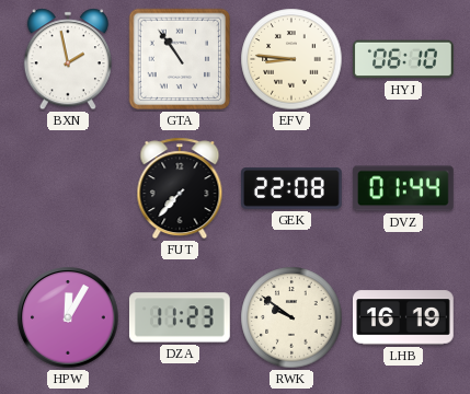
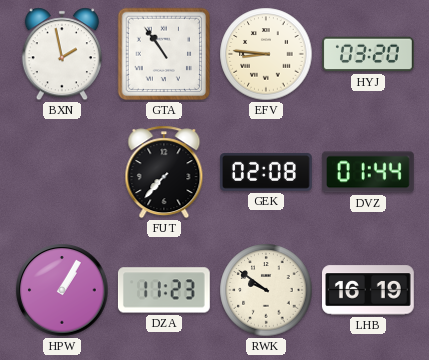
HYJ: 06:10 -> 03:20 (369, 54)
GEK: 22:08 -> 02:08 (267, 172)
HPW: 12:05 -> 1:05 (62, 290)
